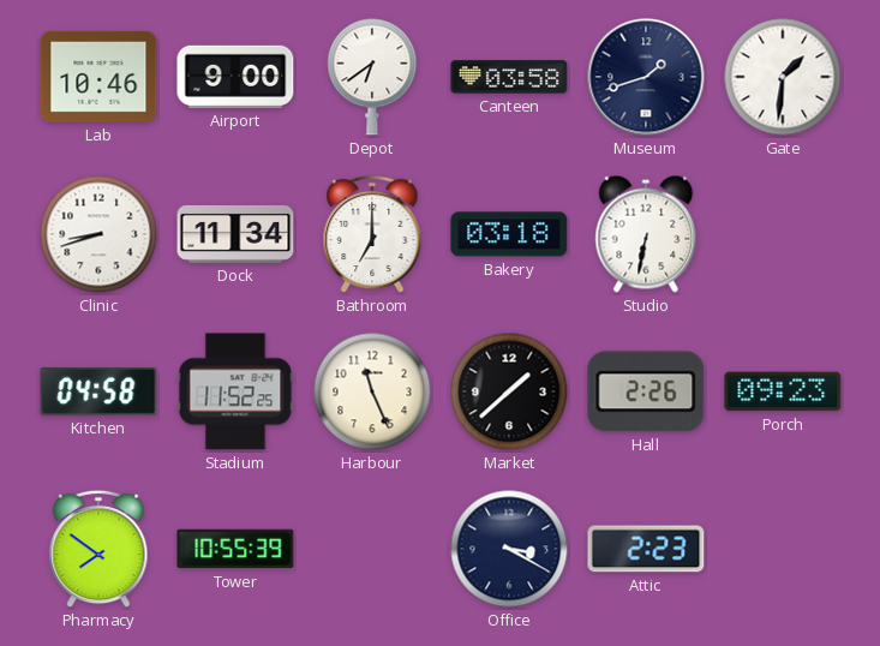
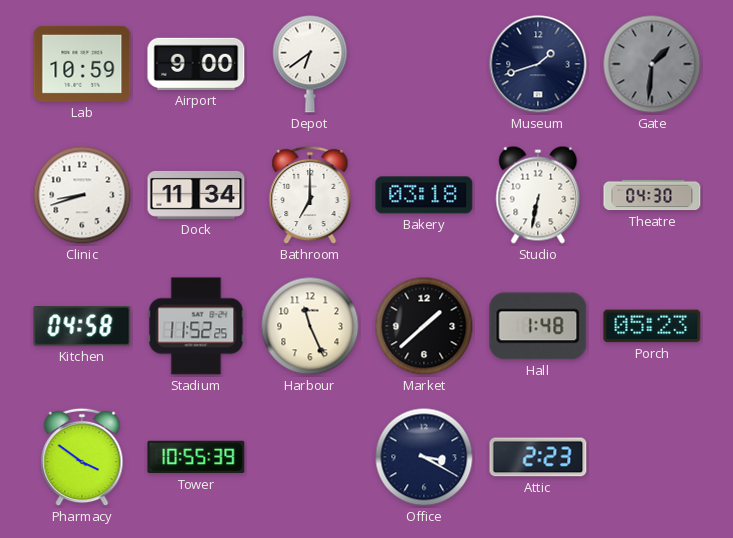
Lab: 10:46 -> 10:59 (82, 64)
Canteen: 03:58 -> none (509, 77)
Gate dial: white -> grey (652, 64)
Theatre: none -> 04:30 (652, 195)
Hall: 2:26 -> 1:48 (538, 326)
Porch: 09:23 -> 05:23 (652, 326)
Pharmacy: 7:51 -> 3:51 (82, 457)
